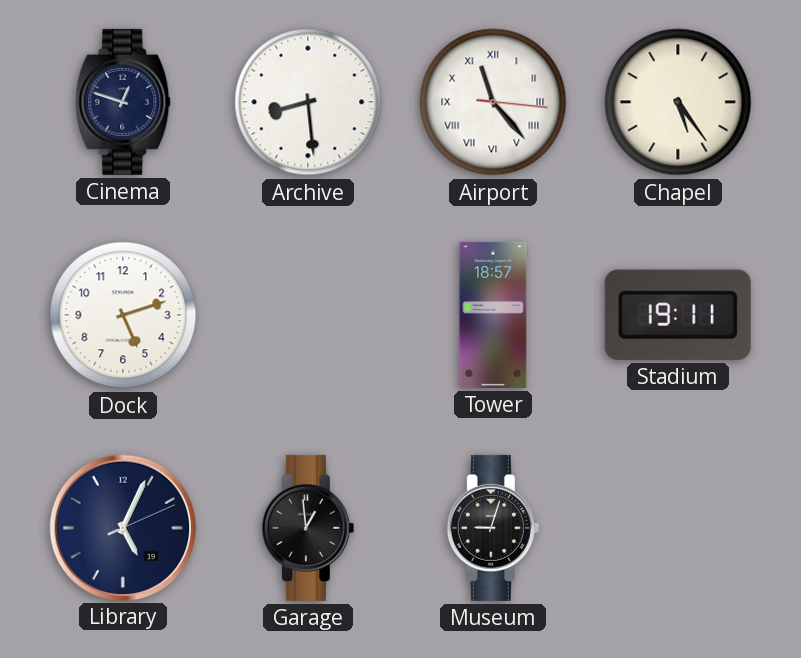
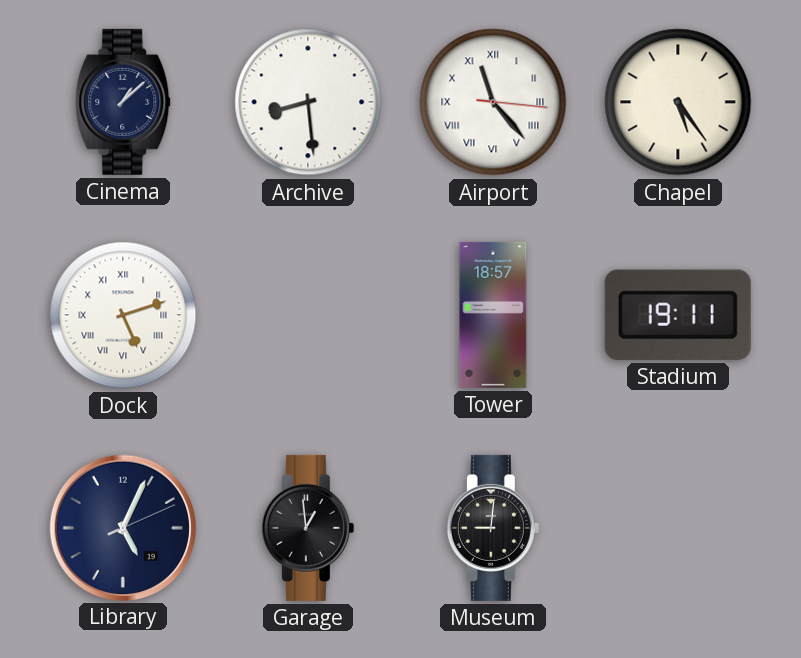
Cinema: 12:48 -> 1:08 (123, 102)
Dock numerals: Arabic -> Roman (123, 315)
Museum: 9:03 -> 9:01 (493, 528)
